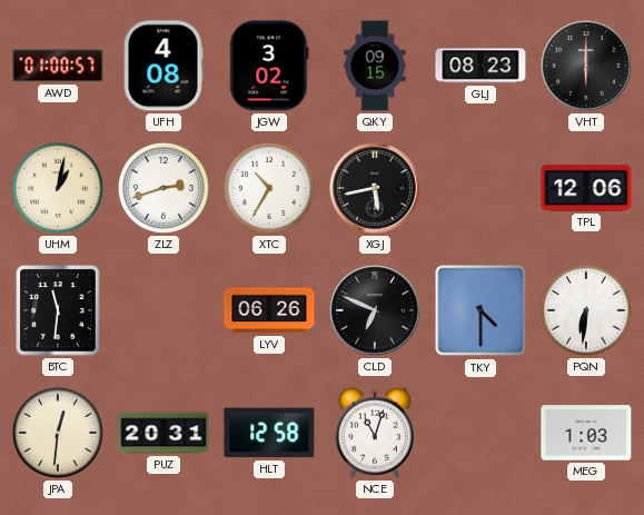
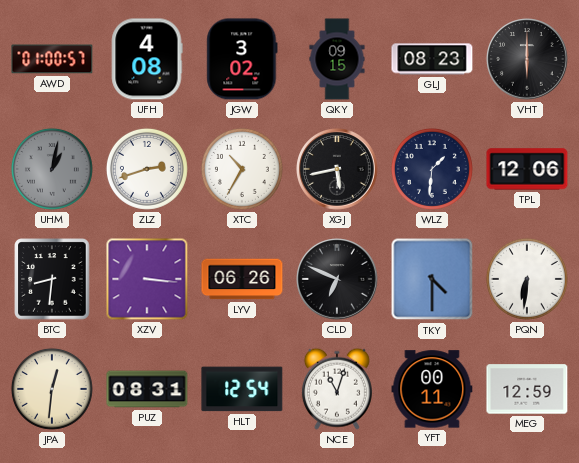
UHM dial: cream -> grey (52, 169)
WLZ: none -> 1:31 (432, 169)
BTC: 11:31 -> 8:31 (52, 279)
XZV: none -> 3:16 (147, 279)
PUZ: 20:31 -> 08:31 (147, 389)
HLT: 12:58 -> 12:54 (242, 389)
YFT: none -> 00:11 (432, 389)
MEG: 1:03 -> 12:59 (527, 389)
